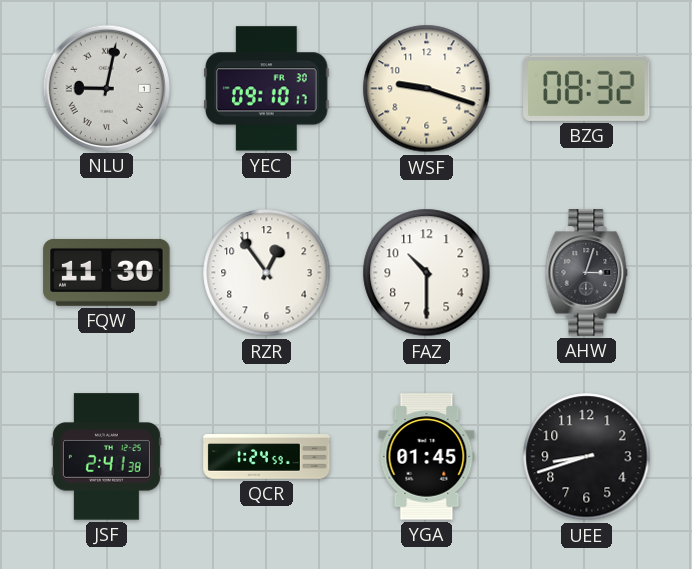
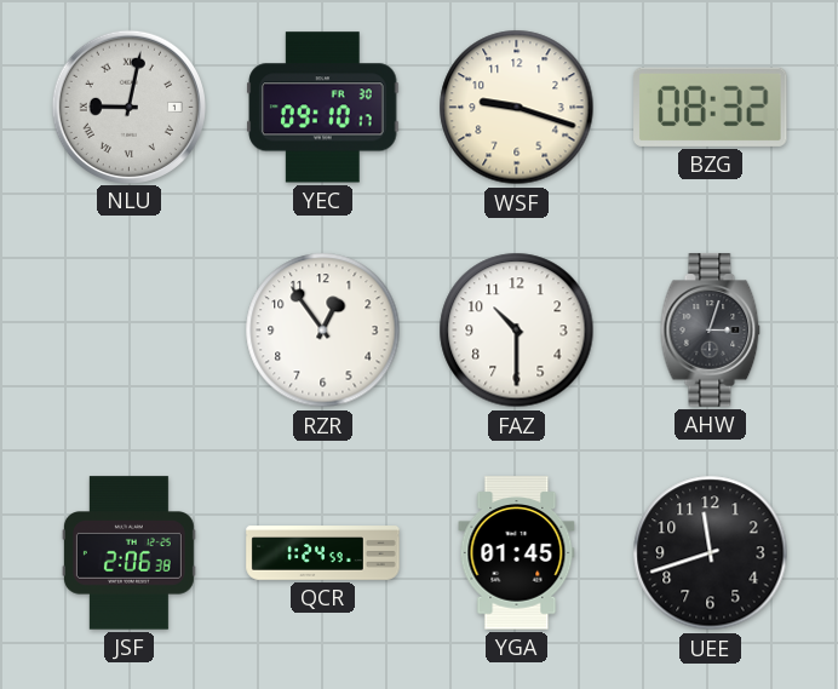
FQW: 11:30 -> none (107, 272)
JSF: 2:41 -> 2:06 (128, 553)
UEE: 8:42 -> 11:42 (711, 553)
